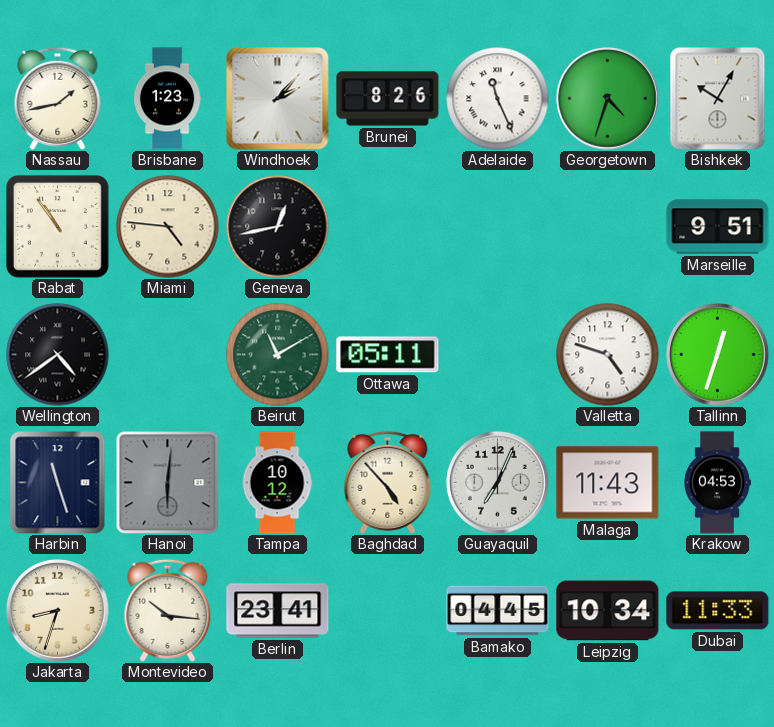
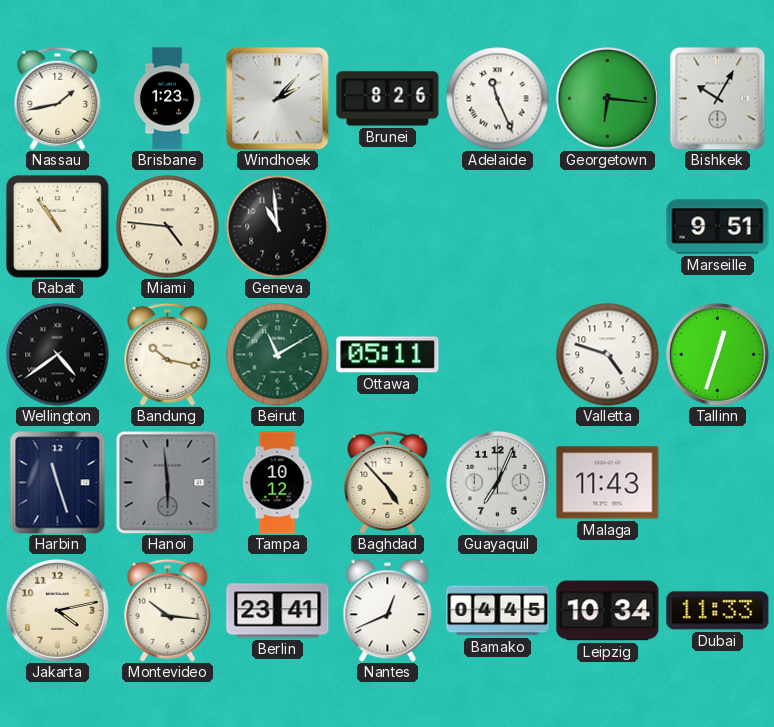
Georgetown: 4:33 -> 6:16 (608, 99)
Geneva: 12:43 -> 10:59 (278, 227)
Bandung: none -> 10:17 (168, 354)
Hanoi: 6:01 -> 5:59 (167, 482)
Krakow: 04:53 -> none (717, 483)
Jakarta: 8:33 -> 4:13 (58, 611)
Nantes: none -> 12:41 (388, 610)
